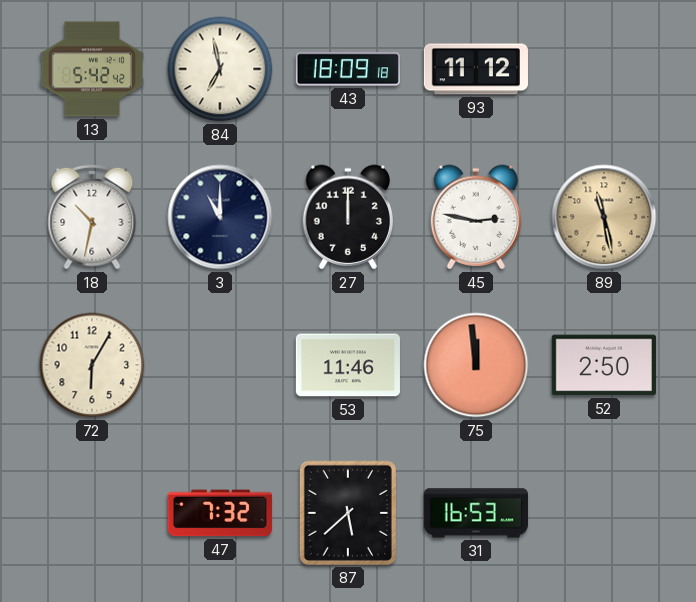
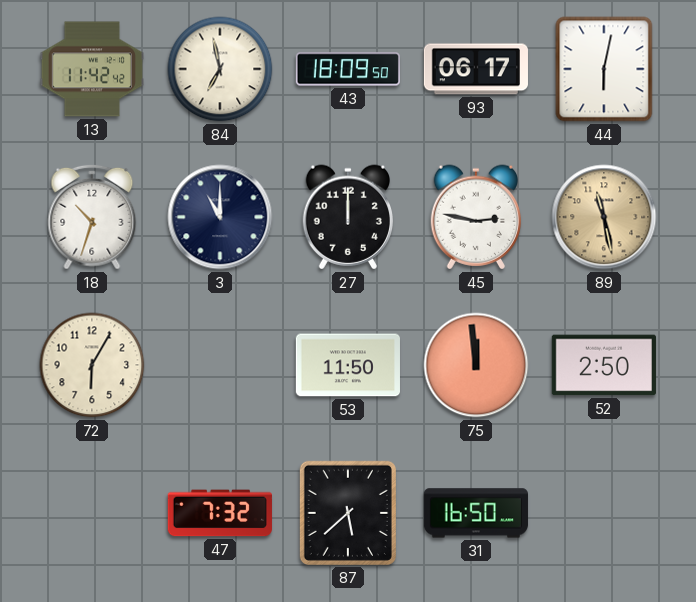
13: 5:42 -> 11:42 (92, 69)
43: 18:09:18 -> 18:09:50 (348, 69)
93: 11:12 -> 06:17 (475, 69)
44: none -> 6:02 (604, 69)
18: 10:32 -> 10:33 (92, 217)
53: 11:46 -> 11:50 (348, 365)
31: 16:53 -> 16:50 (476, 513)
